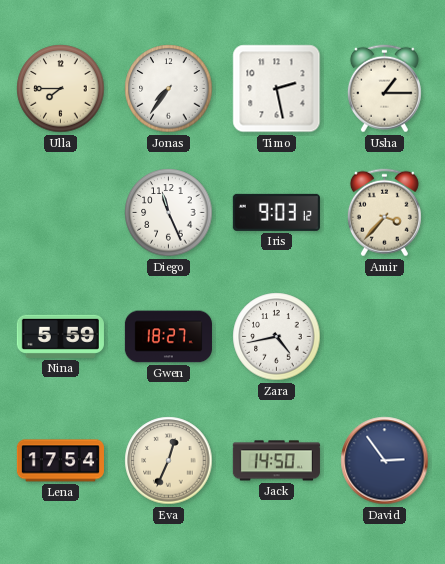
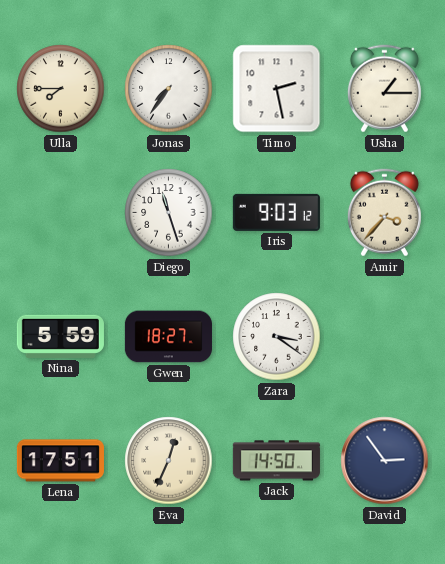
Diego: 11:26 -> 11:27 (169, 213)
Zara: 4:43 -> 3:21 (277, 337)
Lena: 17:54 -> 17:51 (60, 461)
